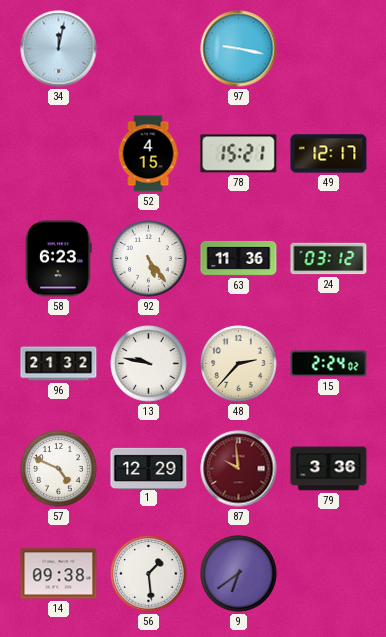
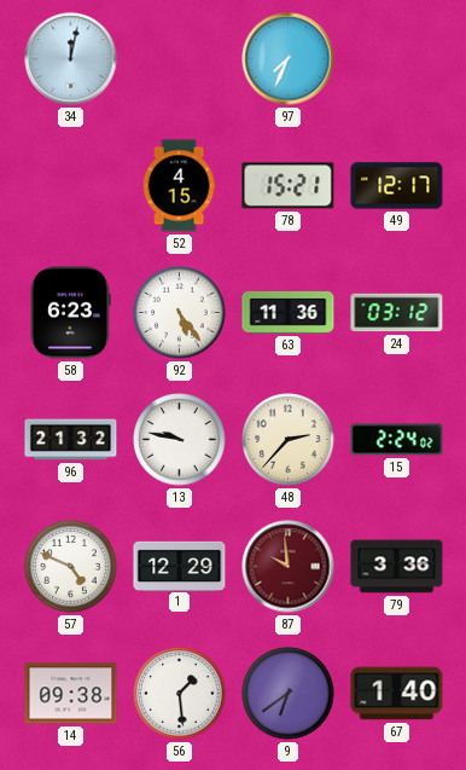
97: 9:17 -> 7:34 (289, 59)
67: none -> 1:40 (397, 694)
